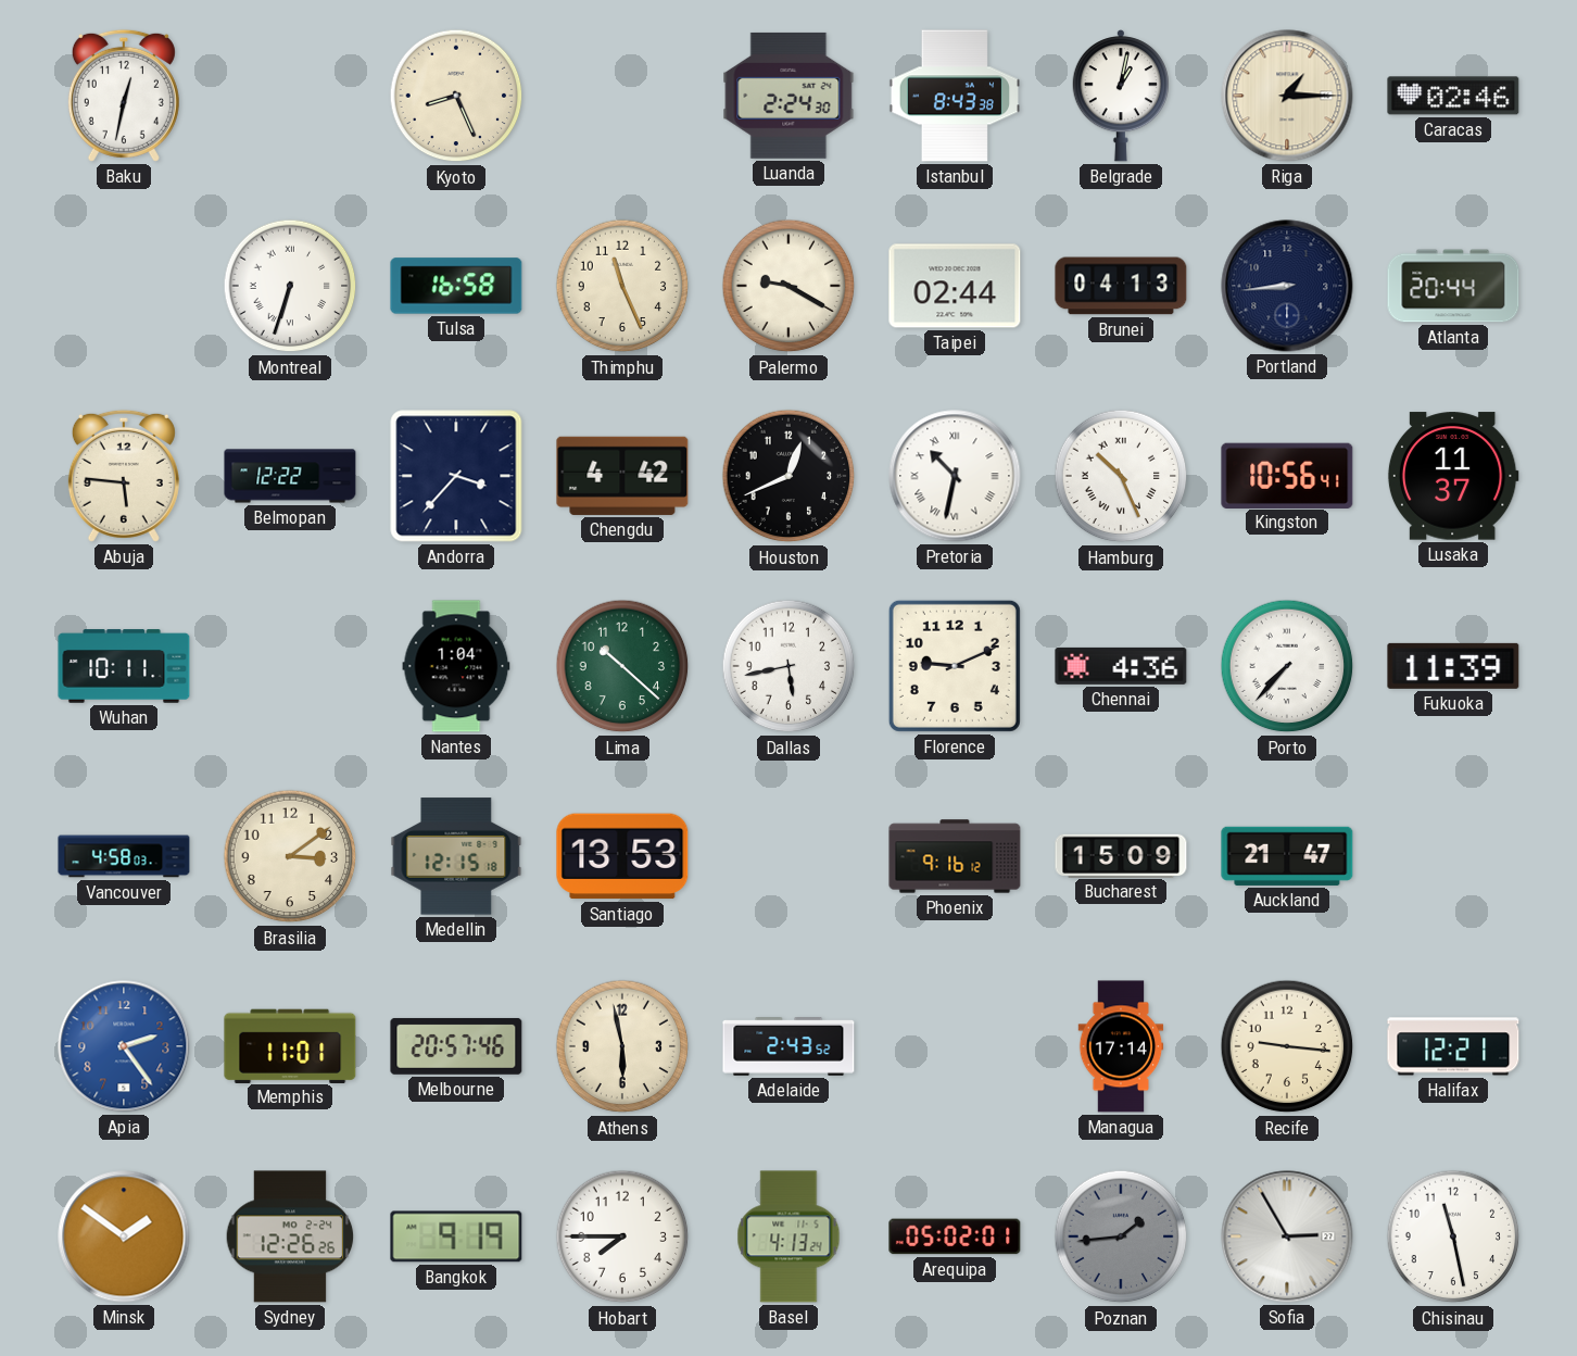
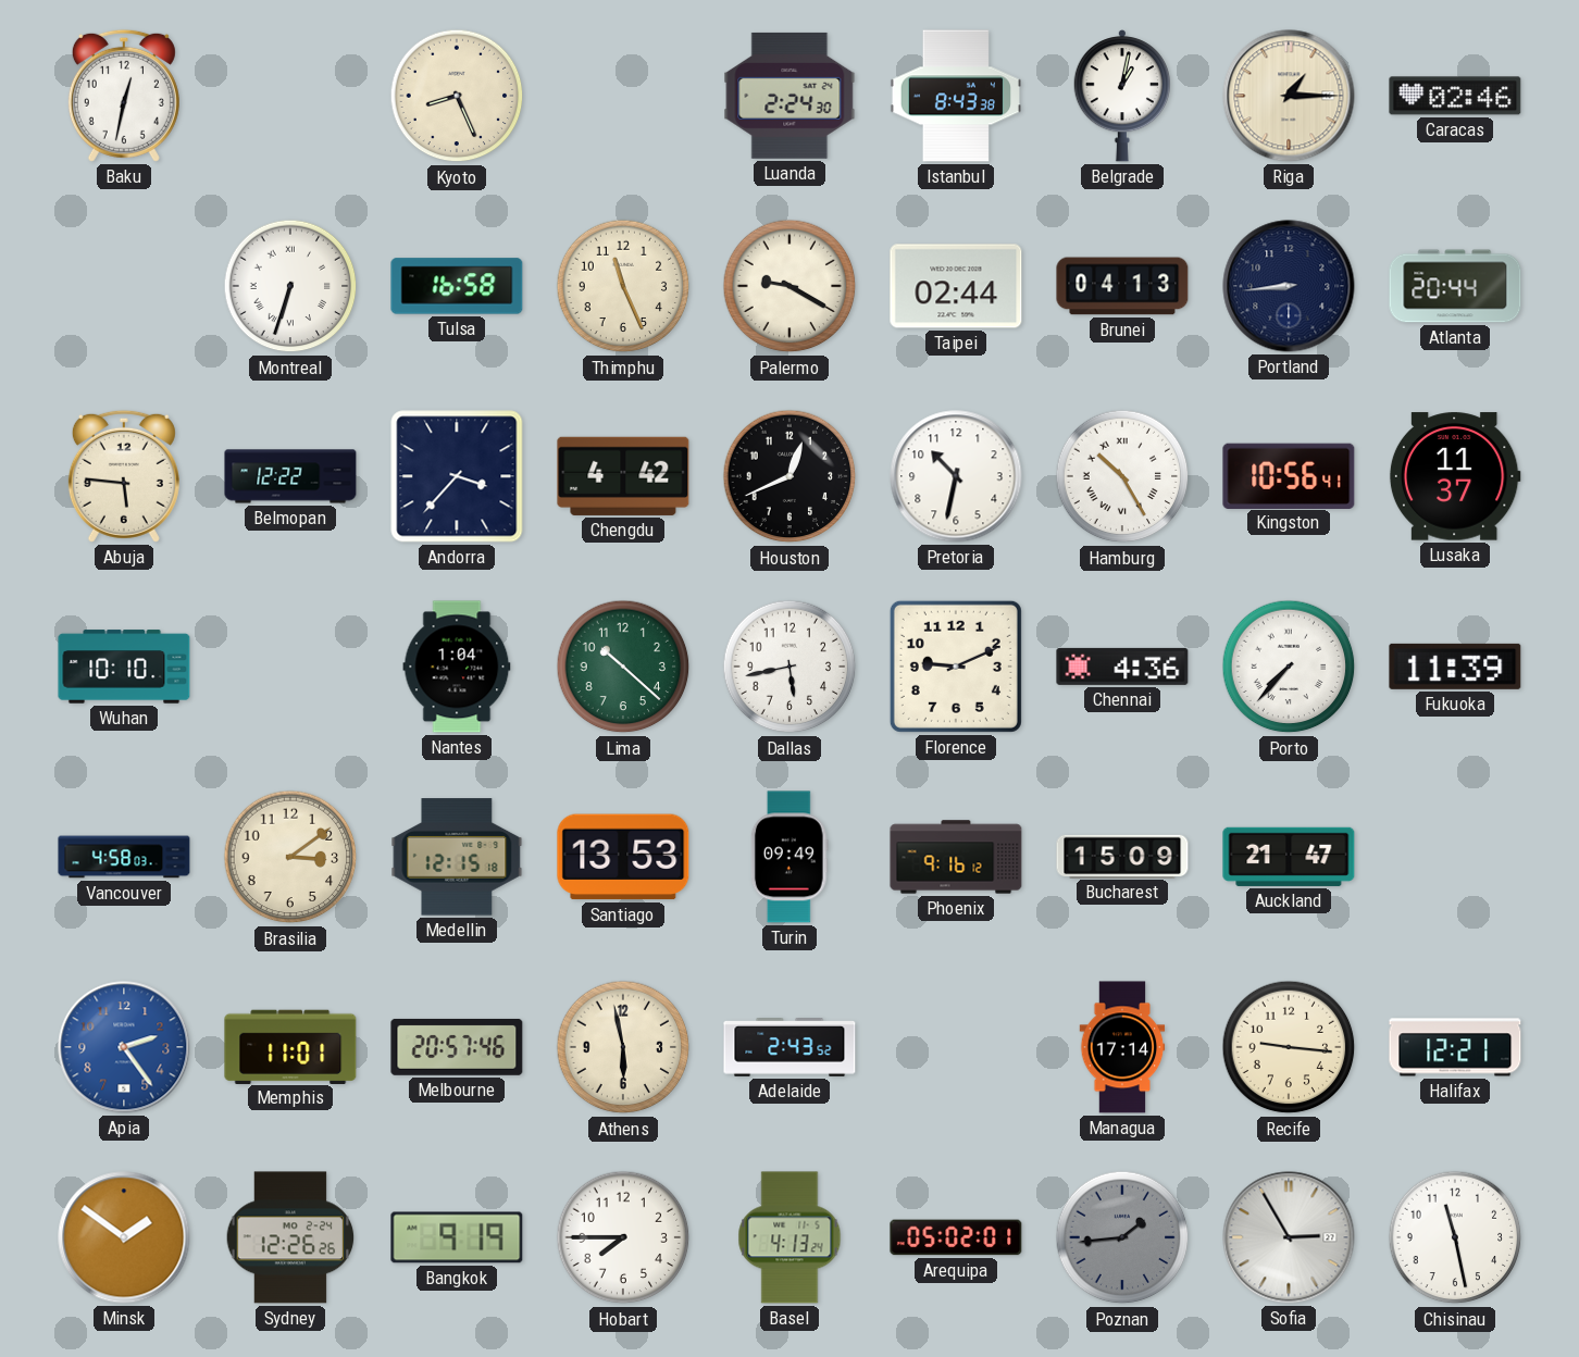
Pretoria numerals: Roman -> Arabic (956, 476)
Hamburg: 10:26 -> 10:25 (1122, 476)
Wuhan: 10:11 -> 10:10 (124, 667)
Turin: none -> 09:49 (789, 857)
